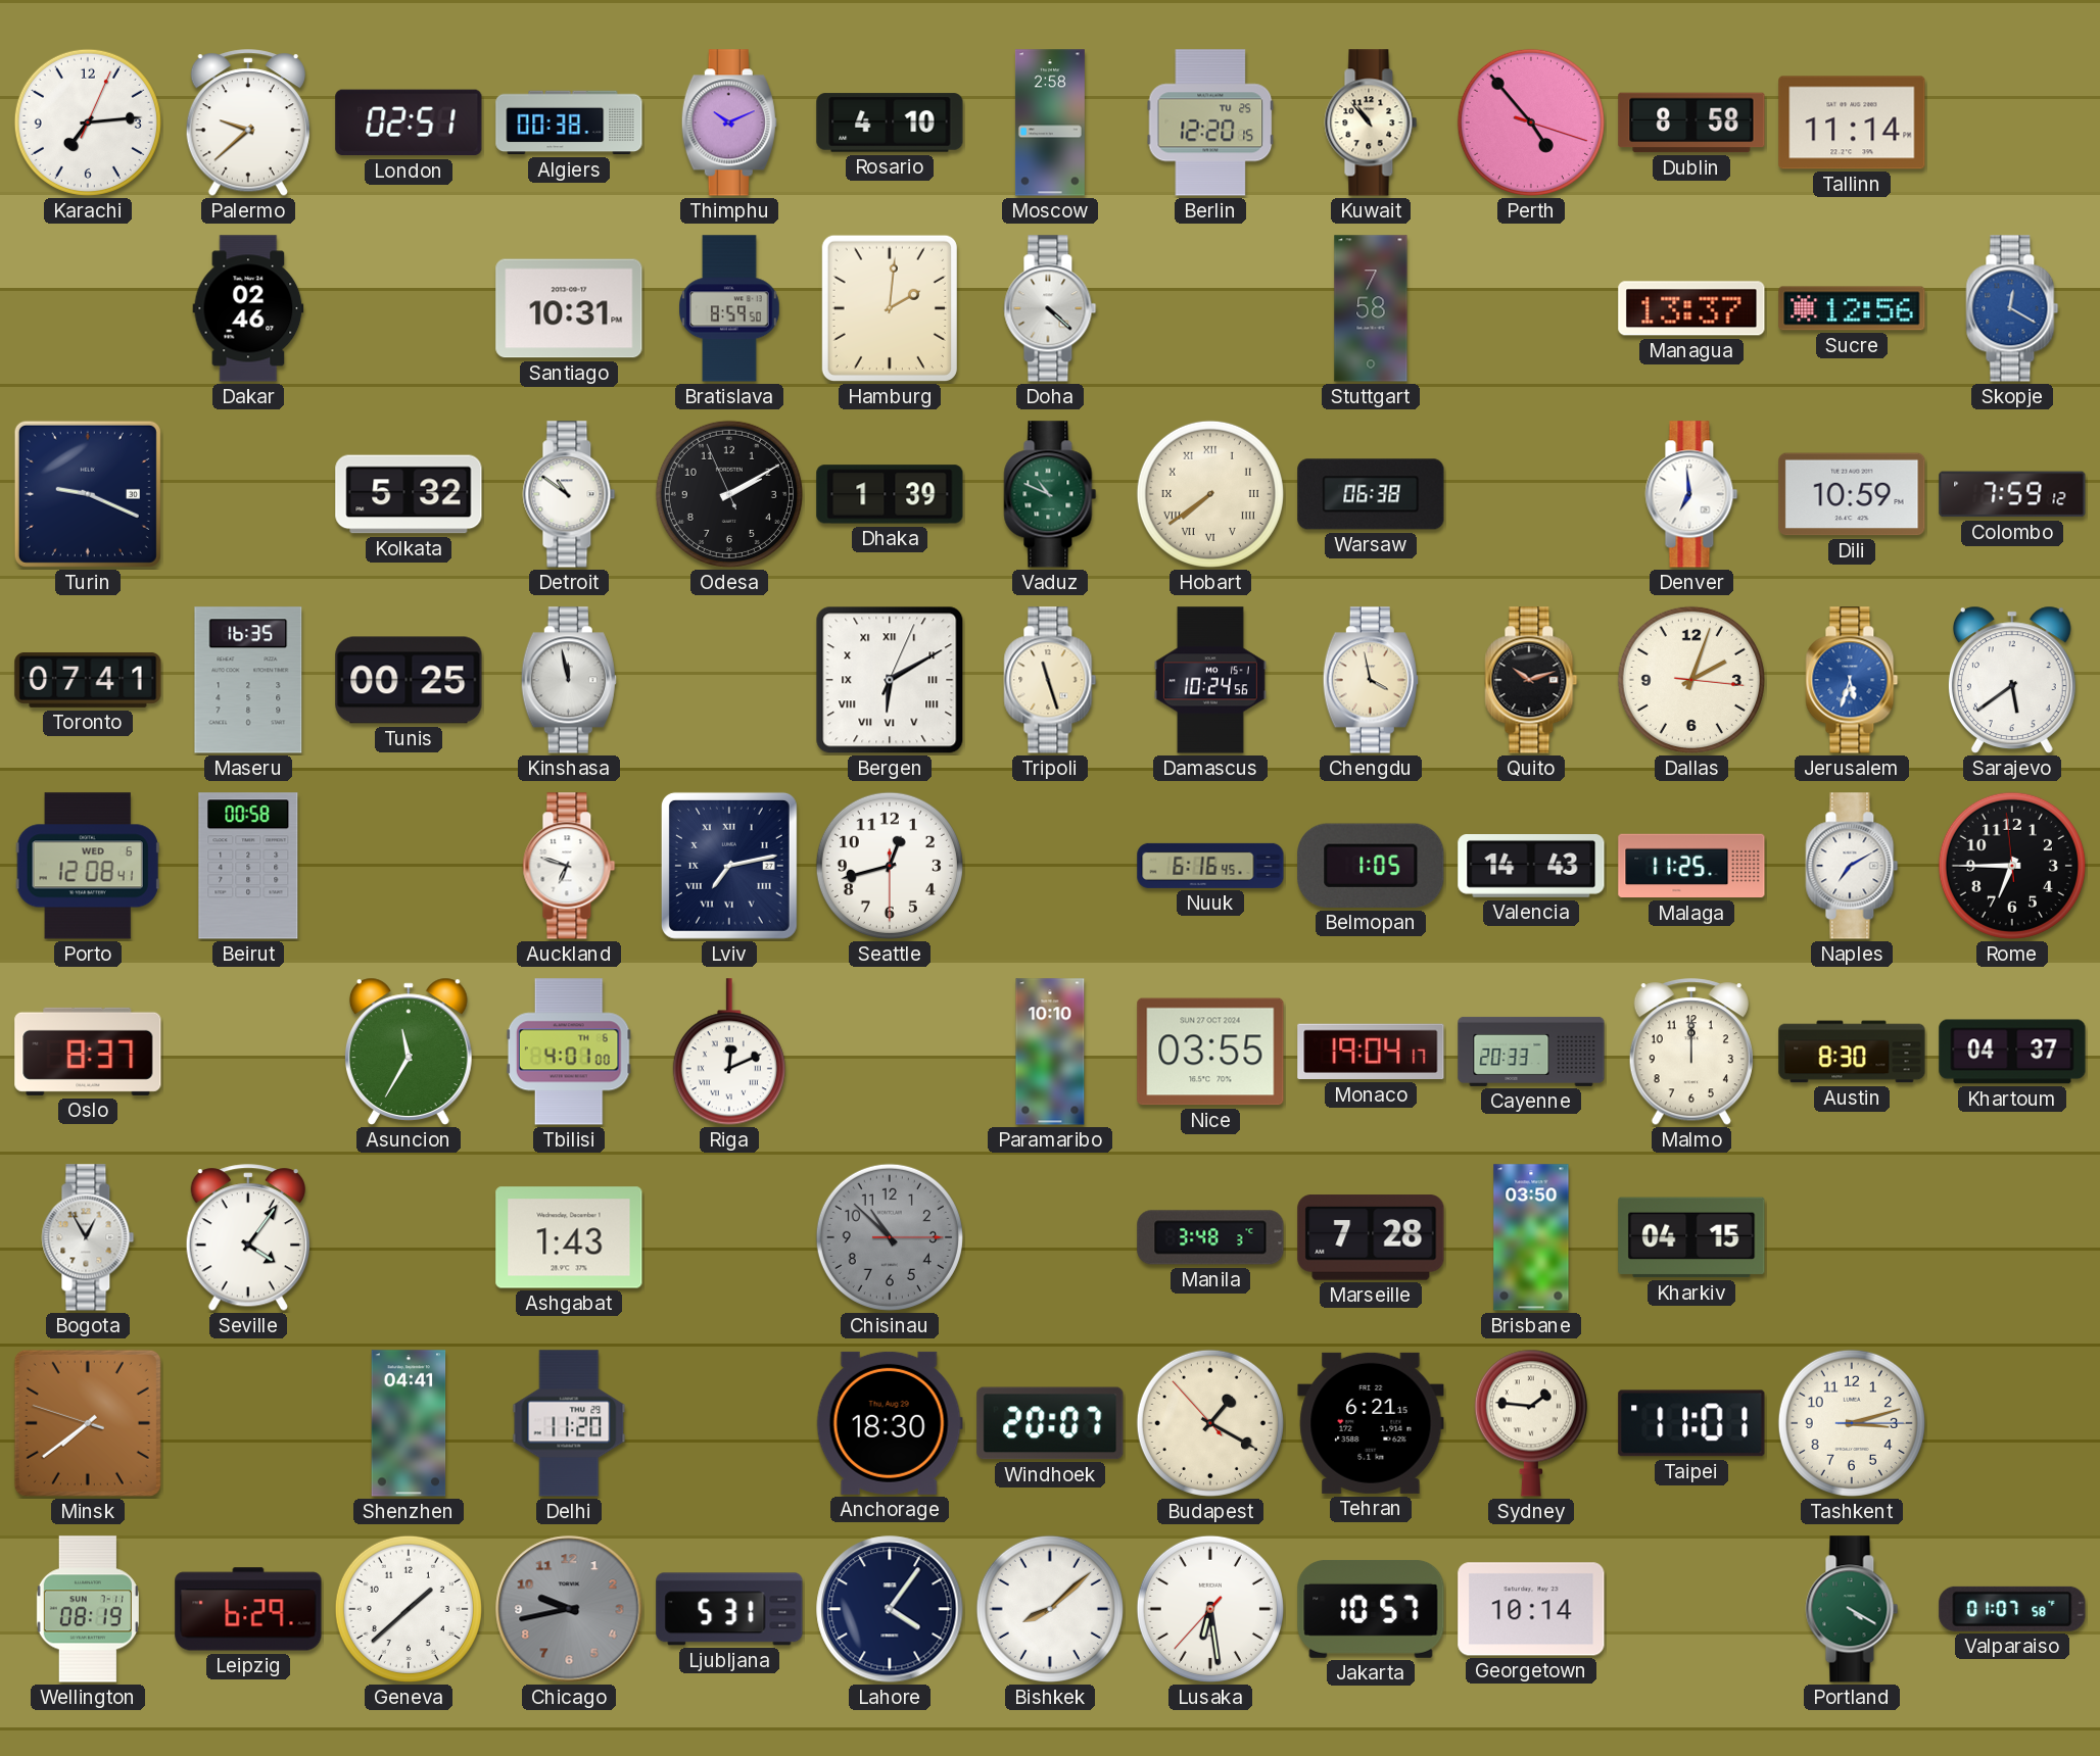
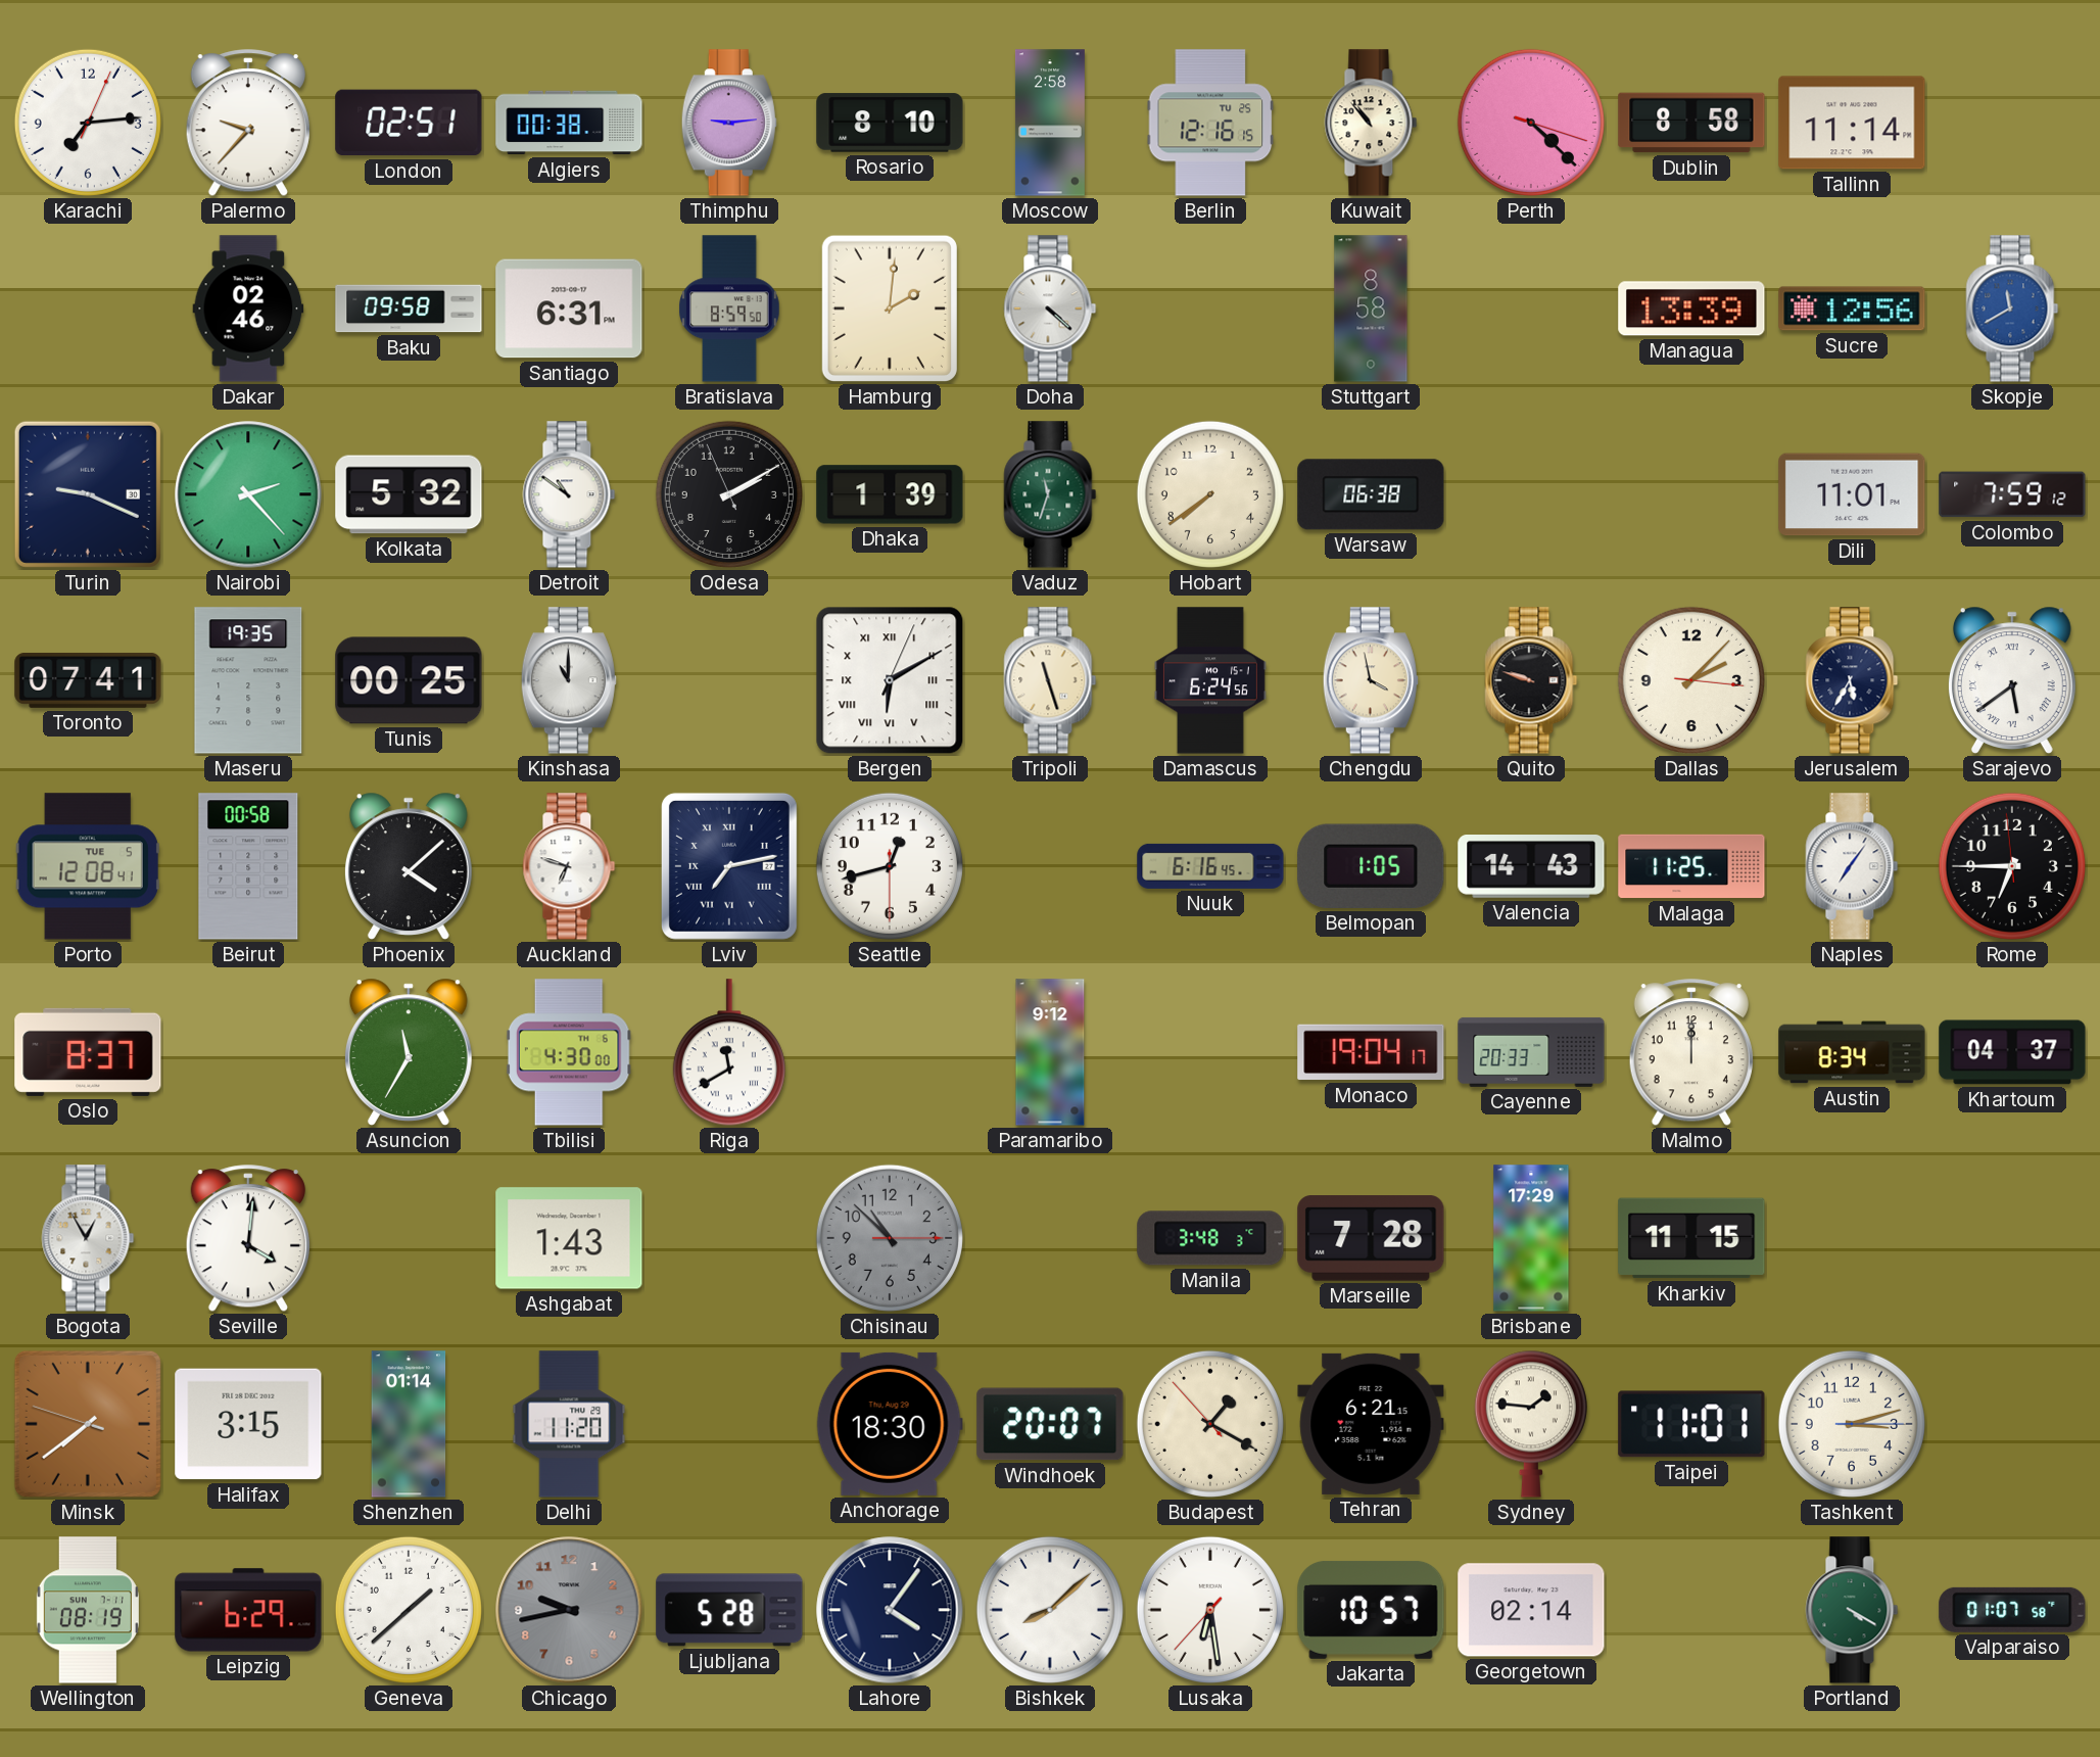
Palermo: 9:38 -> 9:37 (248, 124)
Thimphu: 10:11 -> 9:14 (729, 123)
Rosario: 4:10 -> 8:10 (890, 123)
Berlin: 12:20 -> 12:16 (1210, 123)
Perth: 4:53 -> 4:22 (1531, 123)
Baku: none -> 09:58 (409, 308)
Santiago: 10:31 -> 6:31 (569, 308)
Stuttgart: 7:58 -> 8:58 (1371, 308)
Managua: 13:37 -> 13:39 (1691, 308)
Skopje: 12:20 -> 11:40 (2012, 308)
Nairobi: none -> 2:23 (248, 494)
Vaduz: 10:49 -> 11:33 (1050, 494)
Hobart numerals: Roman -> Arabic (1210, 494)
Denver: 6:59 -> none (1691, 494)
Dili: 10:59 -> 11:01 (1852, 494)
Maseru: 16:35 -> 19:35 (248, 680)
Kinshasa: 11:58 -> 11:00 (569, 680)
Damascus: 10:24 -> 6:24 (1210, 680)
Quito: 10:12 -> 9:48 (1531, 680)
Dallas: 2:03 -> 2:07 (1691, 680)
Jerusalem: 5:33 -> 5:35 (1852, 680)
Jerusalem dial: blue -> navy (1852, 680)
Sarajevo numerals: Arabic -> Roman (2012, 680)
Porto date: WED 6 -> TUE 5 (88, 866)
Phoenix: none -> 4:08 (409, 866)
Naples: 7:10 -> 7:06 (1852, 866)
Tbilisi: 4:01 -> 4:30 (569, 1052)
Riga: 12:11 -> 11:40 (729, 1053)
Paramaribo: 10:10 -> 9:12 (1050, 1052)
Nice: 03:55 -> none (1210, 1052)
Austin: 8:30 -> 8:34 (1852, 1052)
Seville: 4:06 -> 4:01 (248, 1239)
Brisbane: 03:50 -> 17:29 (1531, 1238)
Kharkiv: 04:15 -> 11:15 (1691, 1238)
Halifax: none -> 3:15 (248, 1424)
Shenzhen: 04:41 -> 01:14 (409, 1424)
Ljubljana: 5:31 -> 5:28 (729, 1610)
Georgetown: 10:14 -> 02:14 (1531, 1610)
